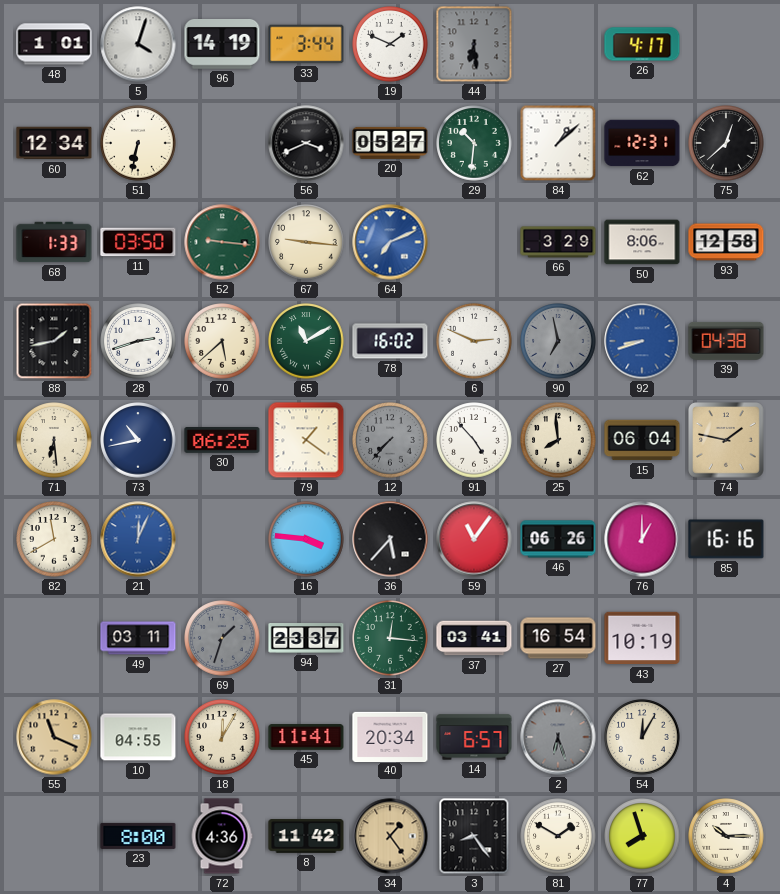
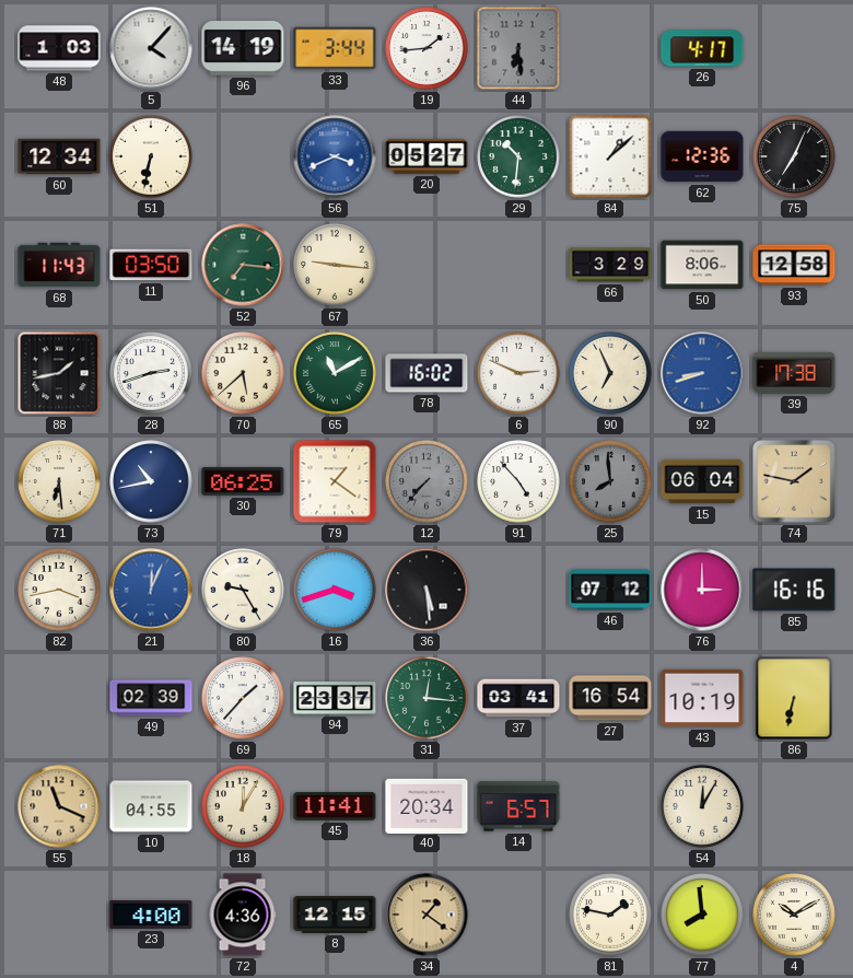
48: 1:01 -> 1:03 (59, 48)
5: 4:03 -> 4:07 (151, 48)
19: 1:49 -> 1:44 (426, 48)
56 dial: black -> blue (335, 156)
62: 12:31 -> 12:36 (702, 156)
75: 12:38 -> 7:04 (794, 156)
68: 1:33 -> 11:43 (59, 265)
52: 9:16 -> 7:16 (243, 265)
64: 7:11 -> none (390, 242)
90: 6:58 -> 6:56 (610, 373)
90 dial: grey -> cream (610, 373)
39: 04:38 -> 17:38 (794, 373)
25 dial: cream -> grey (610, 481)
82: 11:40 -> 3:43 (59, 590)
80: none -> 9:25 (243, 590)
16: 3:46 -> 3:42 (335, 590)
36: 5:37 -> 5:29 (426, 590)
59: 11:06 -> none (474, 539)
46: 06:26 -> 07:12 (610, 590)
76: 1:00 -> 3:00 (702, 590)
49: 03:11 -> 02:39 (151, 698)
69: 1:33 -> 1:37 (243, 698)
69 dial: grey -> white (243, 698)
86: none -> 6:32 (794, 698)
2: 6:27 -> none (558, 737)
23: 8:00 -> 4:00 (151, 915)
8: 11:42 -> 12:15 (335, 915)
34: 1:24 -> 1:21 (426, 915)
3: 8:24 -> none (474, 836)
81: 1:50 -> 1:47 (610, 915)
77: 7:57 -> 7:59 (702, 915)
4: 10:15 -> 10:10 (794, 915)
